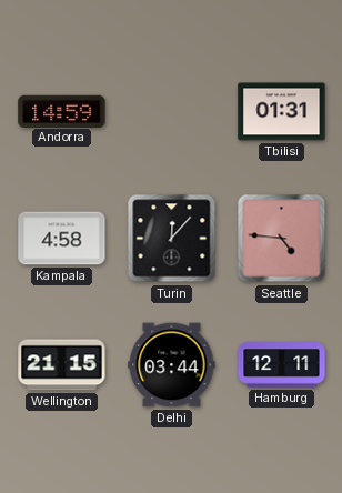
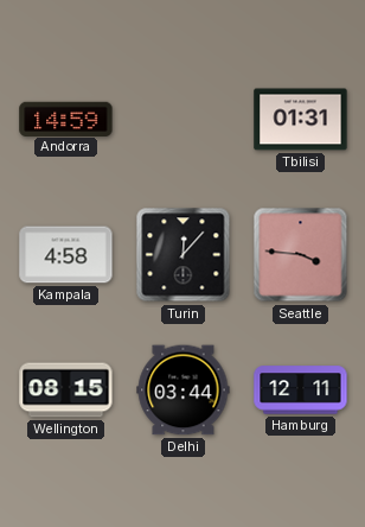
Seattle: 4:46 -> 3:46 (301, 255)
Wellington: 21:15 -> 08:15 (66, 391)
